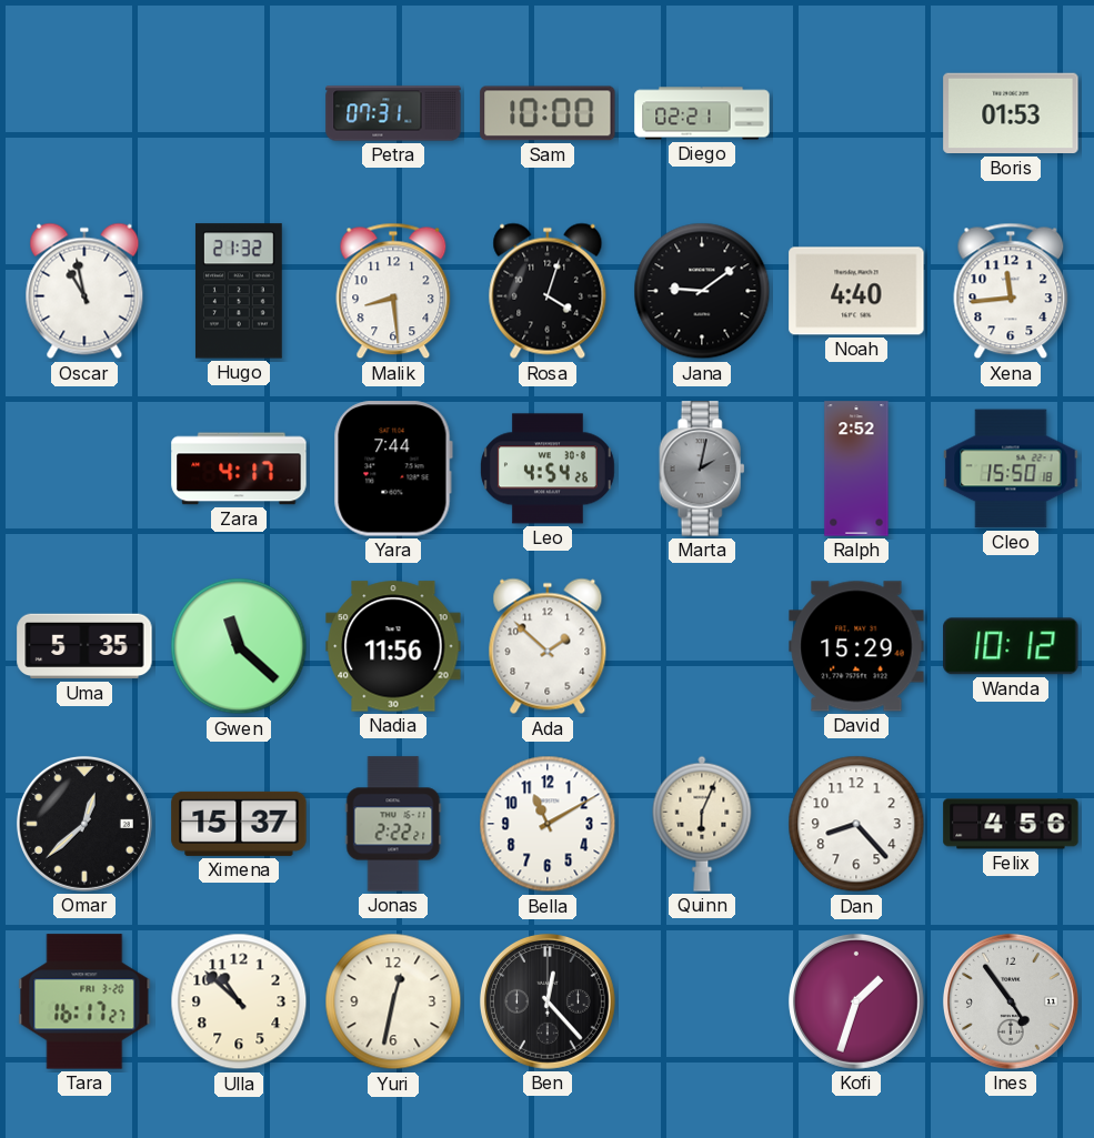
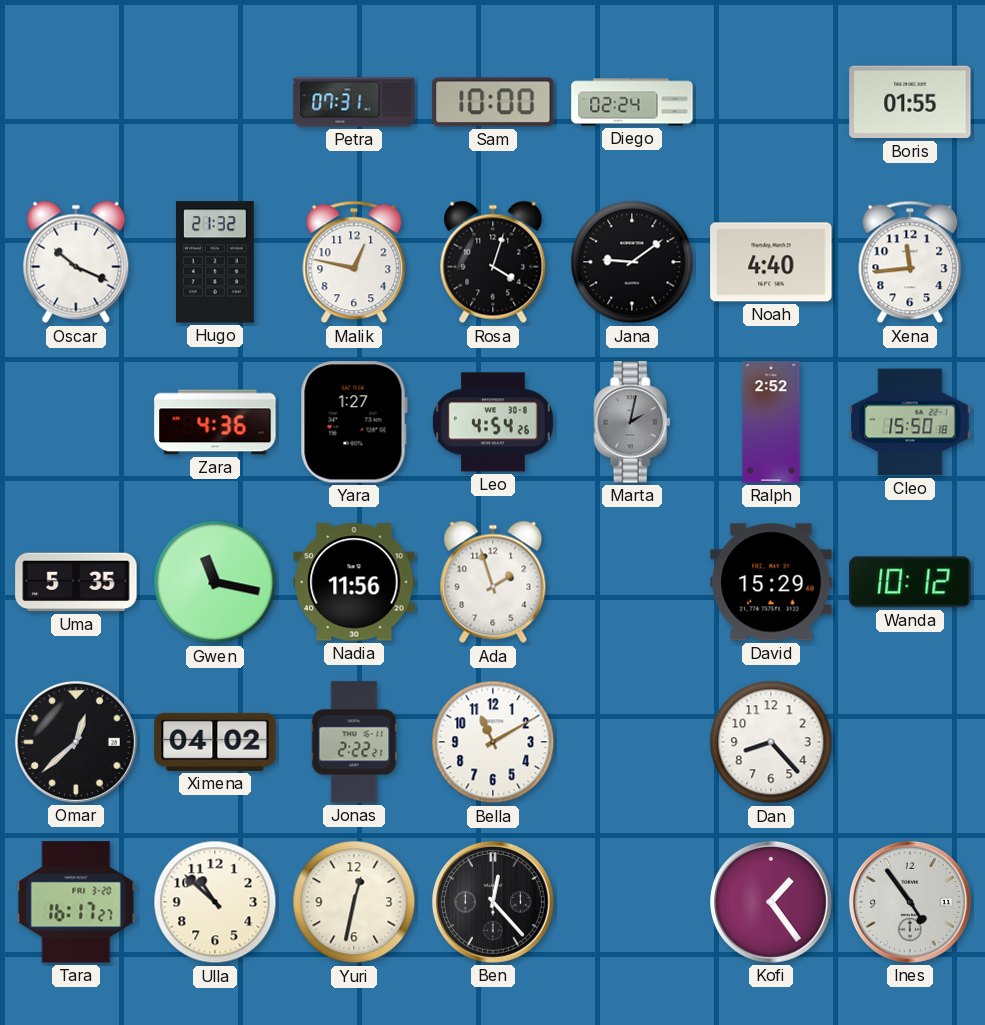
Diego: 02:21 -> 02:24 (632, 102)
Boris: 01:53 -> 01:55 (910, 102)
Oscar: 10:58 -> 10:19 (76, 262)
Malik: 8:29 -> 12:47 (354, 262)
Zara: 4:17 -> 4:36 (215, 422)
Yara: 7:44 -> 1:27 (354, 422)
Gwen: 11:22 -> 11:17 (215, 582)
Ada: 1:52 -> 1:57 (493, 582)
Ximena: 15:37 -> 04:02 (215, 742)
Quinn: 6:04 -> none (702, 824)
Felix: 4:56 -> none (1011, 824)
Kofi: 1:33 -> 1:24 (771, 902)
